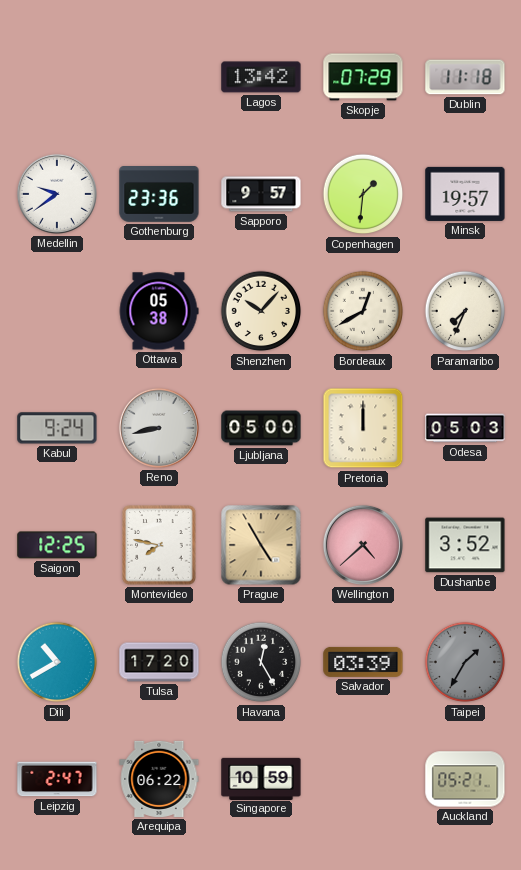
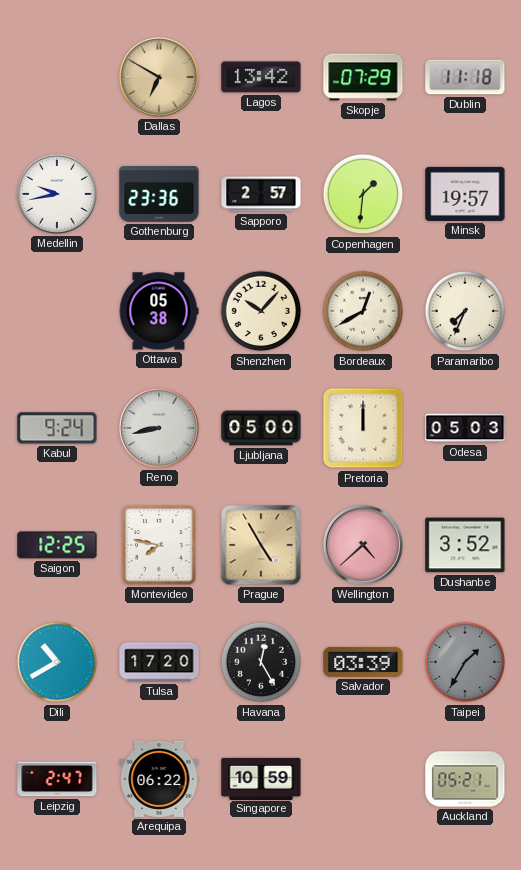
Dallas: none -> 6:50 (159, 77)
Medellin: 9:39 -> 9:43 (57, 194)
Sapporo: 9:57 -> 2:57 (261, 194)
